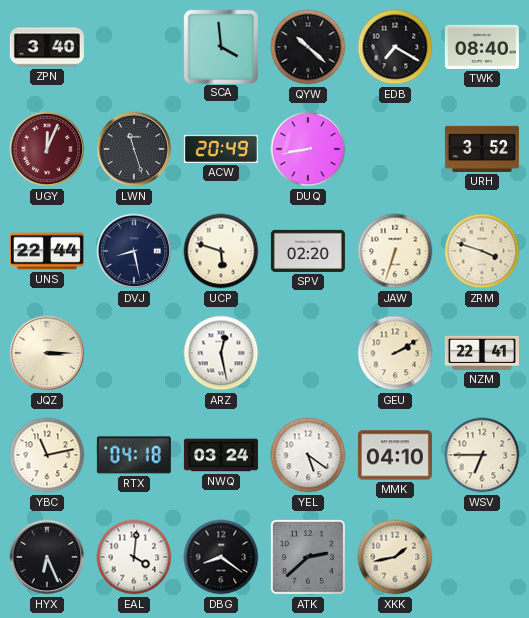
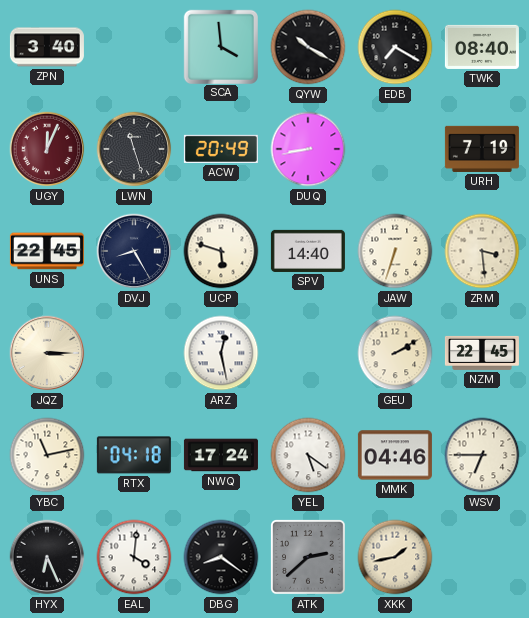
QYW: 10:22 -> 10:20 (308, 47)
URH: 3:52 -> 7:19 (482, 149)
UNS: 22:44 -> 22:45 (47, 251)
DVJ: 8:28 -> 8:25 (134, 251)
SPV: 02:20 -> 14:40 (308, 251)
ZRM: 3:48 -> 3:29 (482, 251)
NZM: 22:41 -> 22:45 (482, 353)
NWQ: 03:24 -> 17:24 (221, 455)
MMK: 04:10 -> 04:46 (395, 455)
